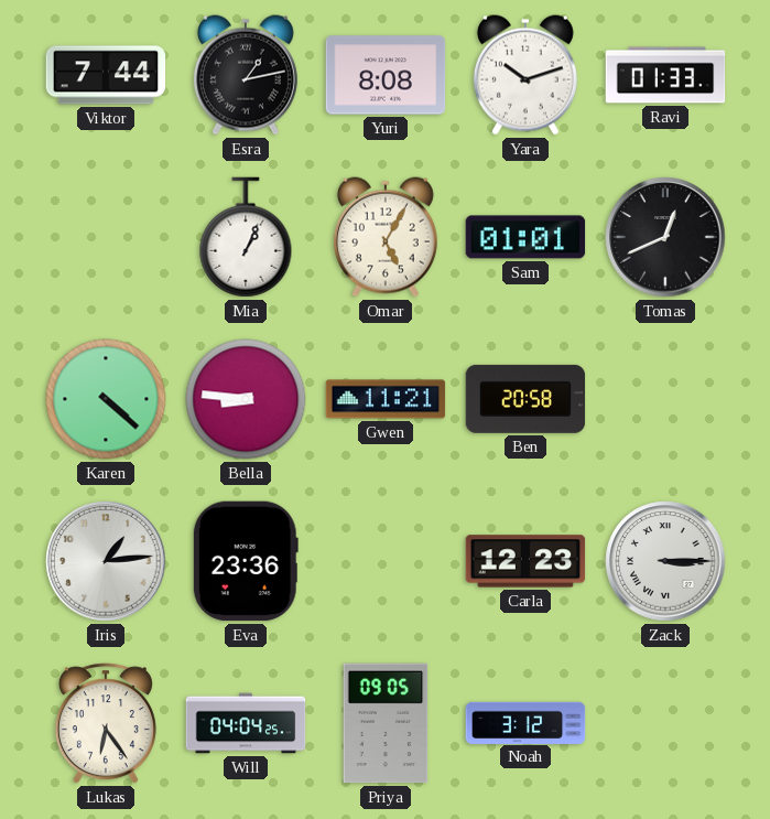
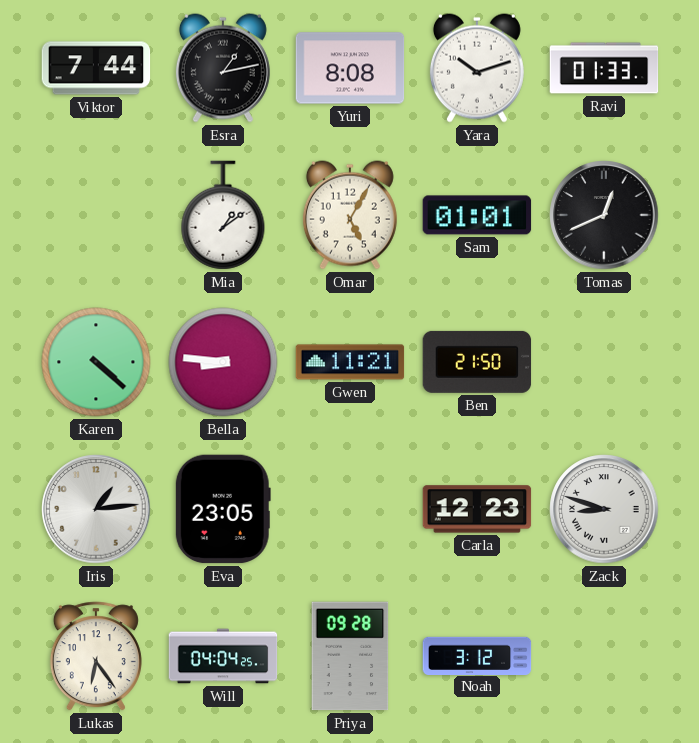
Mia: 1:04 -> 1:09 (223, 215)
Ben: 20:58 -> 21:50 (477, 362)
Eva: 23:36 -> 23:05 (223, 509)
Zack: 3:15 -> 8:48 (604, 509)
Priya: 09:05 -> 09:28 (350, 656)
